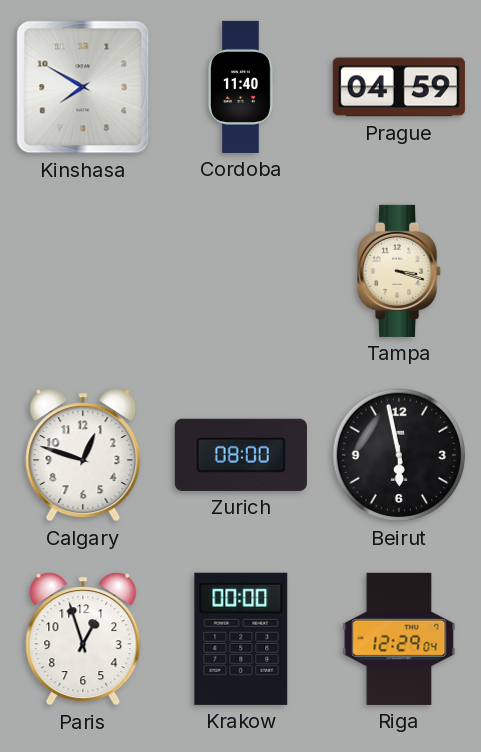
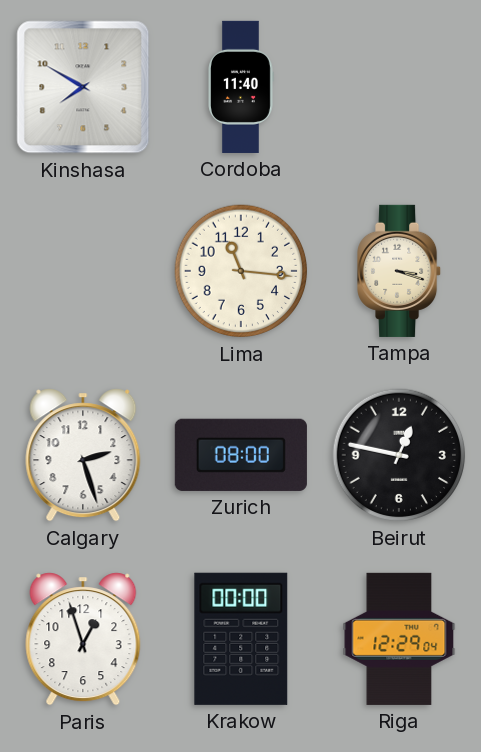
Prague: 04:59 -> none (399, 87)
Lima: none -> 11:16 (241, 271)
Calgary: 12:48 -> 2:27 (83, 455)
Beirut: 5:58 -> 12:47 (399, 455)
